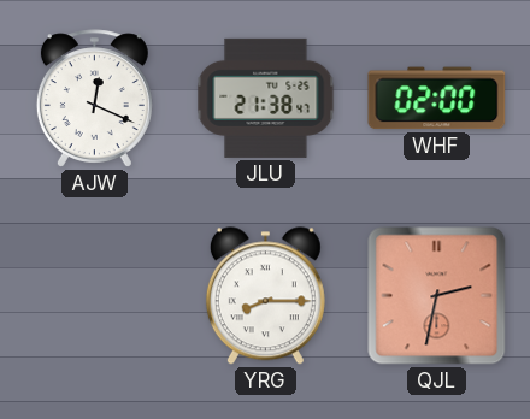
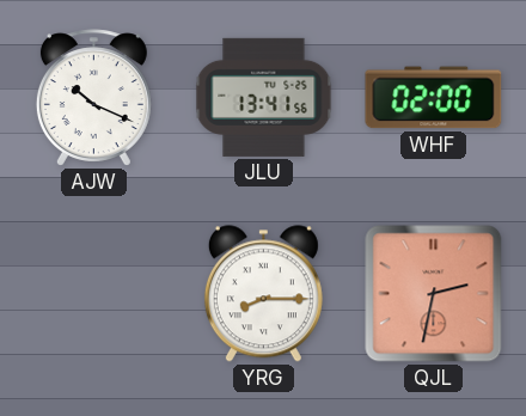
AJW: 12:19 -> 10:19 (93, 98)
JLU: 21:38 -> 13:41 (264, 97)
